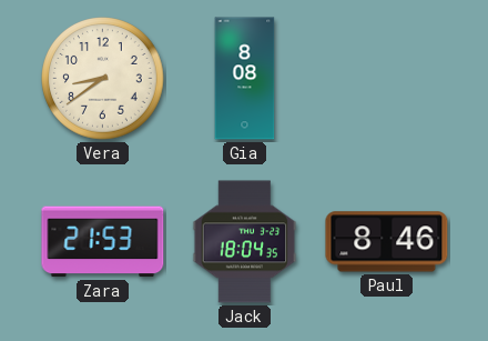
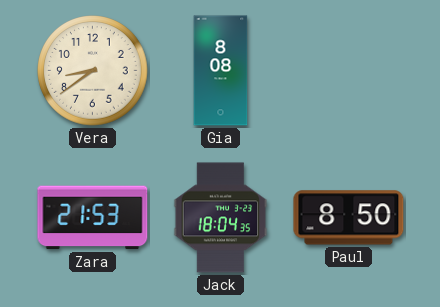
Paul: 8:46 -> 8:50 (349, 218)
